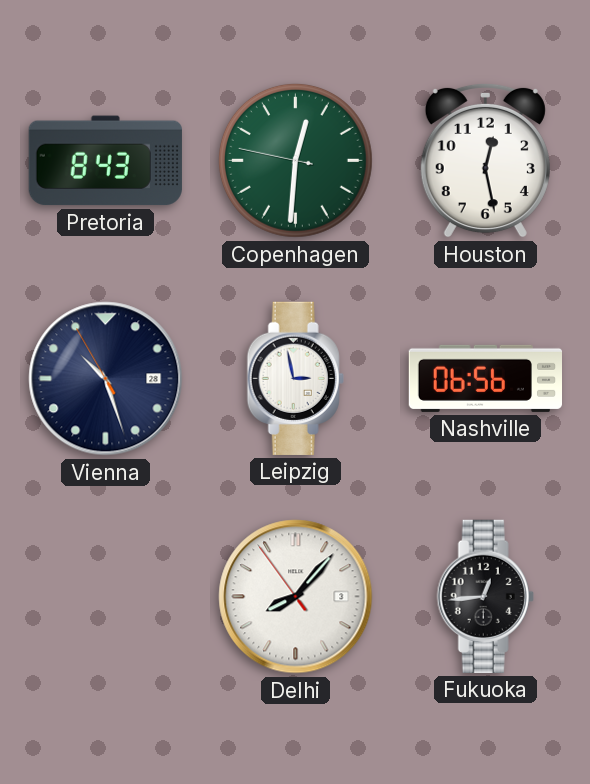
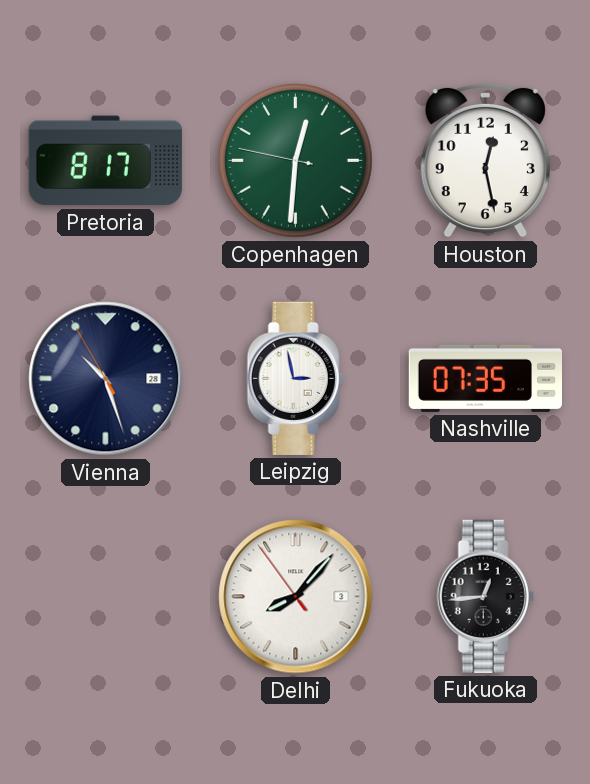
Pretoria: 8:43 -> 8:17 (105, 161)
Nashville: 06:56 -> 07:35 (485, 378)
